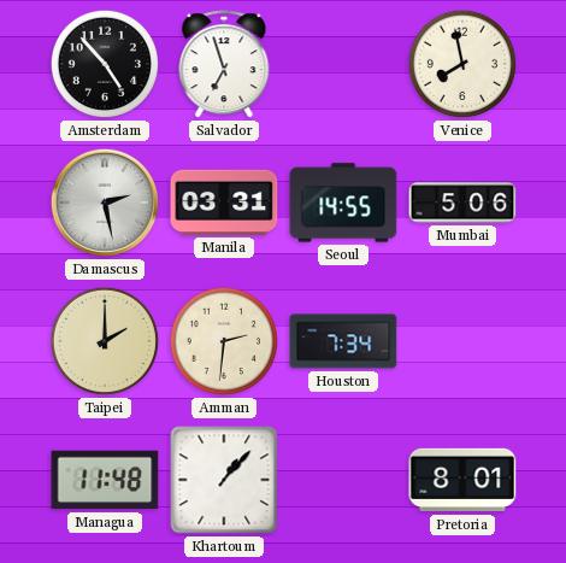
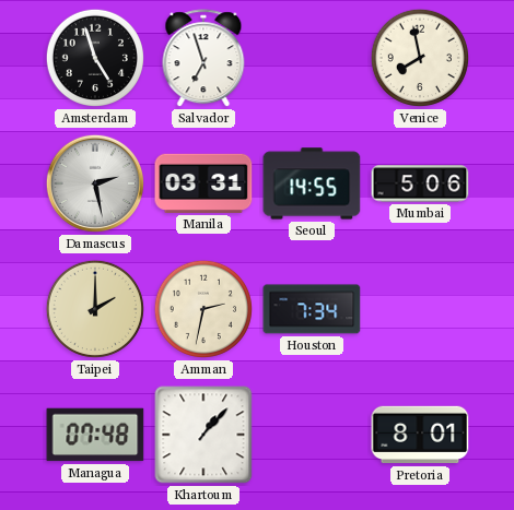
Amsterdam: 4:53 -> 4:57 (95, 58)
Amman: 2:31 -> 2:32 (203, 309)
Managua: 11:48 -> 07:48 (95, 435)
